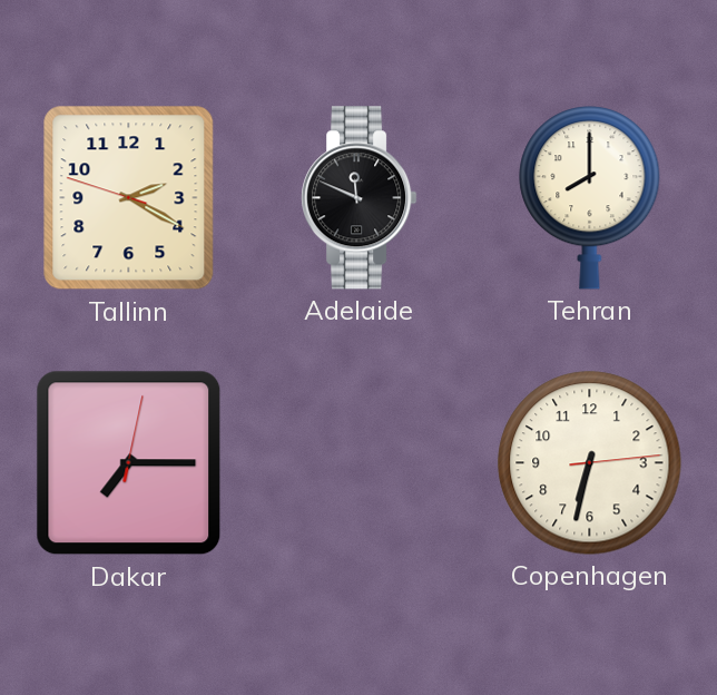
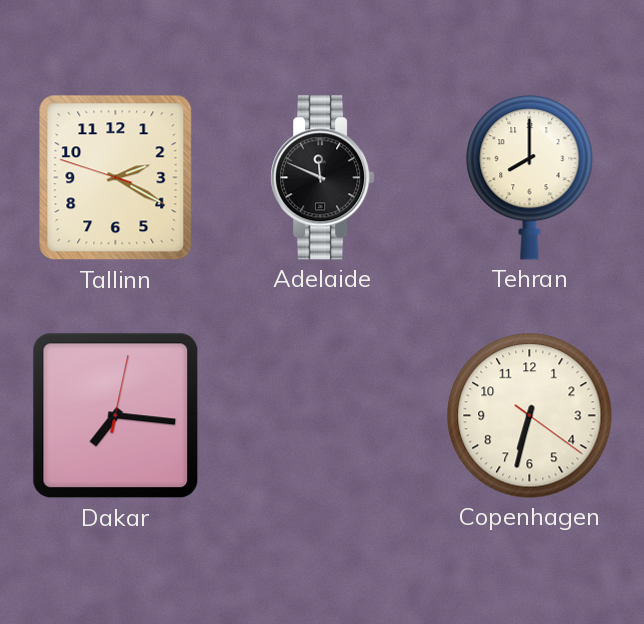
Dakar: 7:15 -> 7:16 (116, 416)
Copenhagen: 6:32:14 -> 6:32:21 (530, 416)
